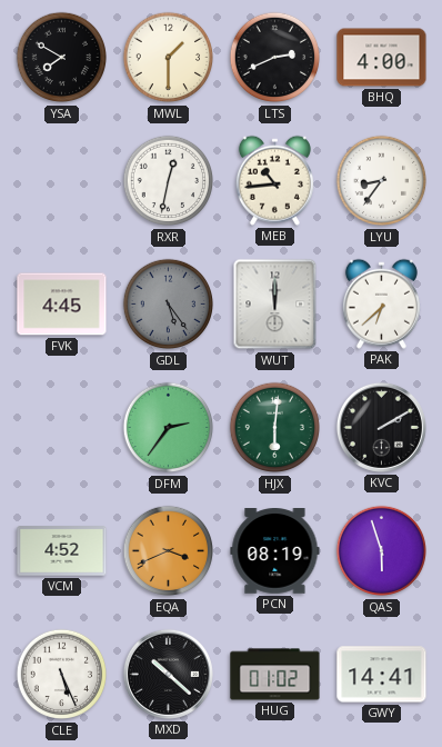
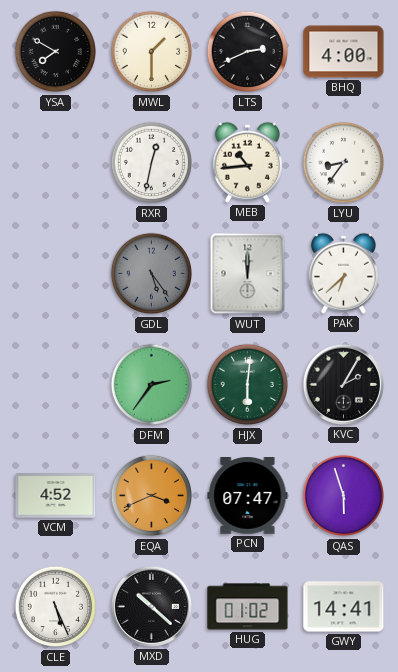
FVK: 4:45 -> none (62, 305)
KVC: 2:10 -> 2:05 (343, 384)
PCN: 08:19 -> 07:47 (248, 496)
